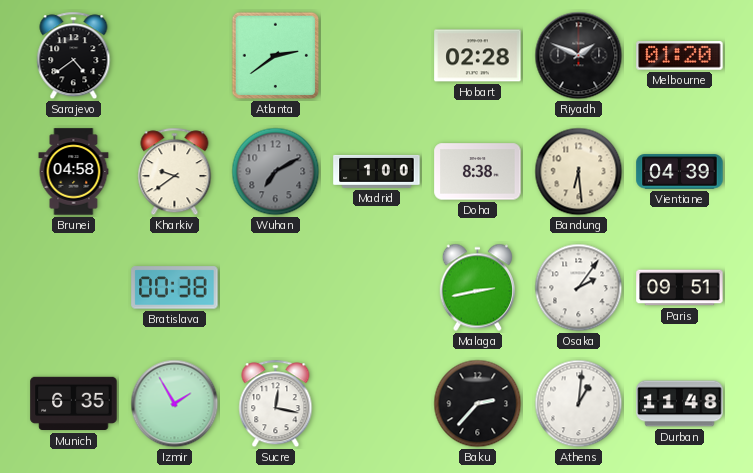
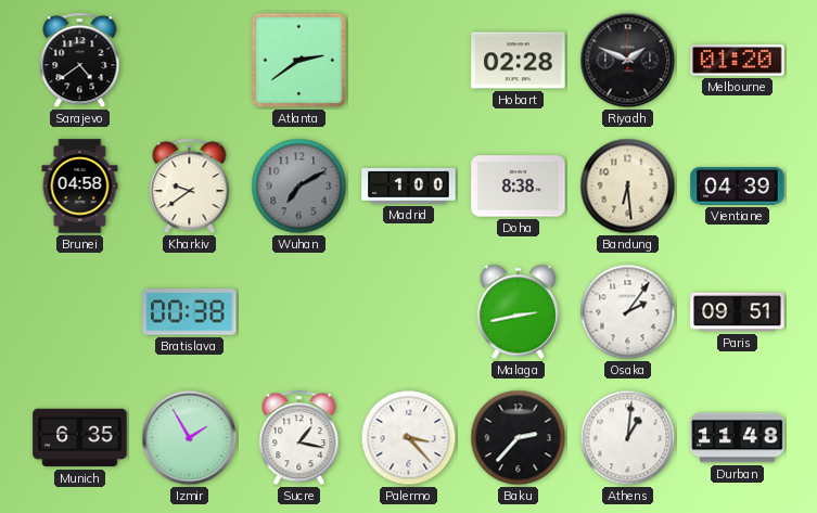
Sucre: 12:17 -> 1:17 (299, 438)
Palermo: none -> 3:23 (409, 438)
